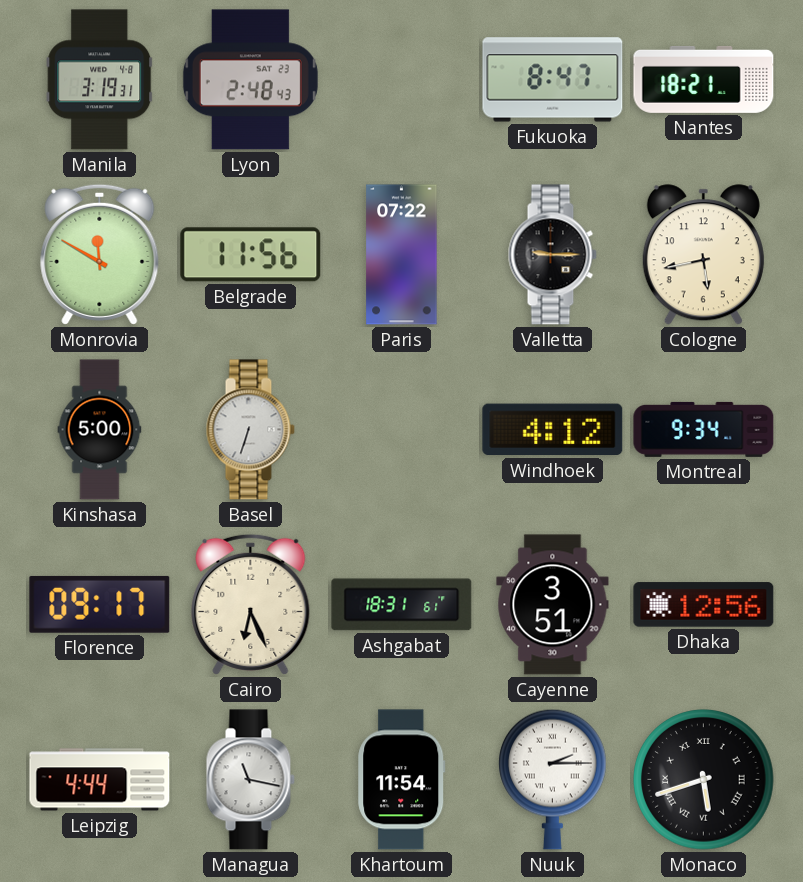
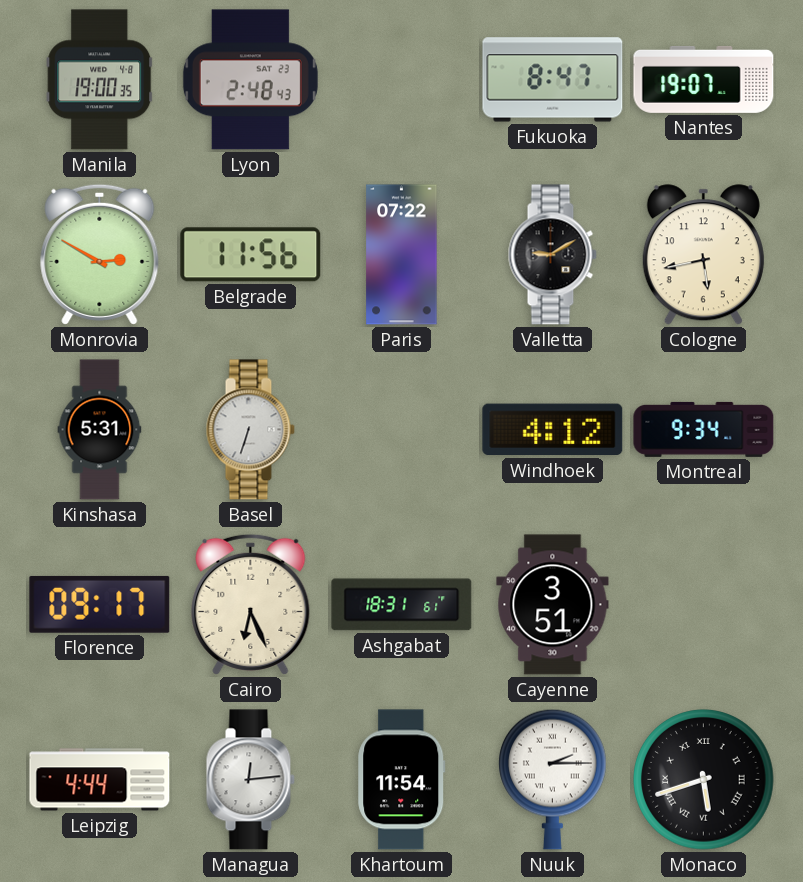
Manila: 3:19 -> 19:00 (100, 80)
Nantes: 18:21 -> 19:07 (704, 79)
Monrovia: 11:50 -> 2:50 (100, 254)
Valletta: 9:15 -> 9:10 (552, 255)
Kinshasa: 5:00 -> 5:31 (100, 430)
Dhaka: 12:56 -> none (704, 605)
Managua: 11:17 -> 12:14 (250, 780)
